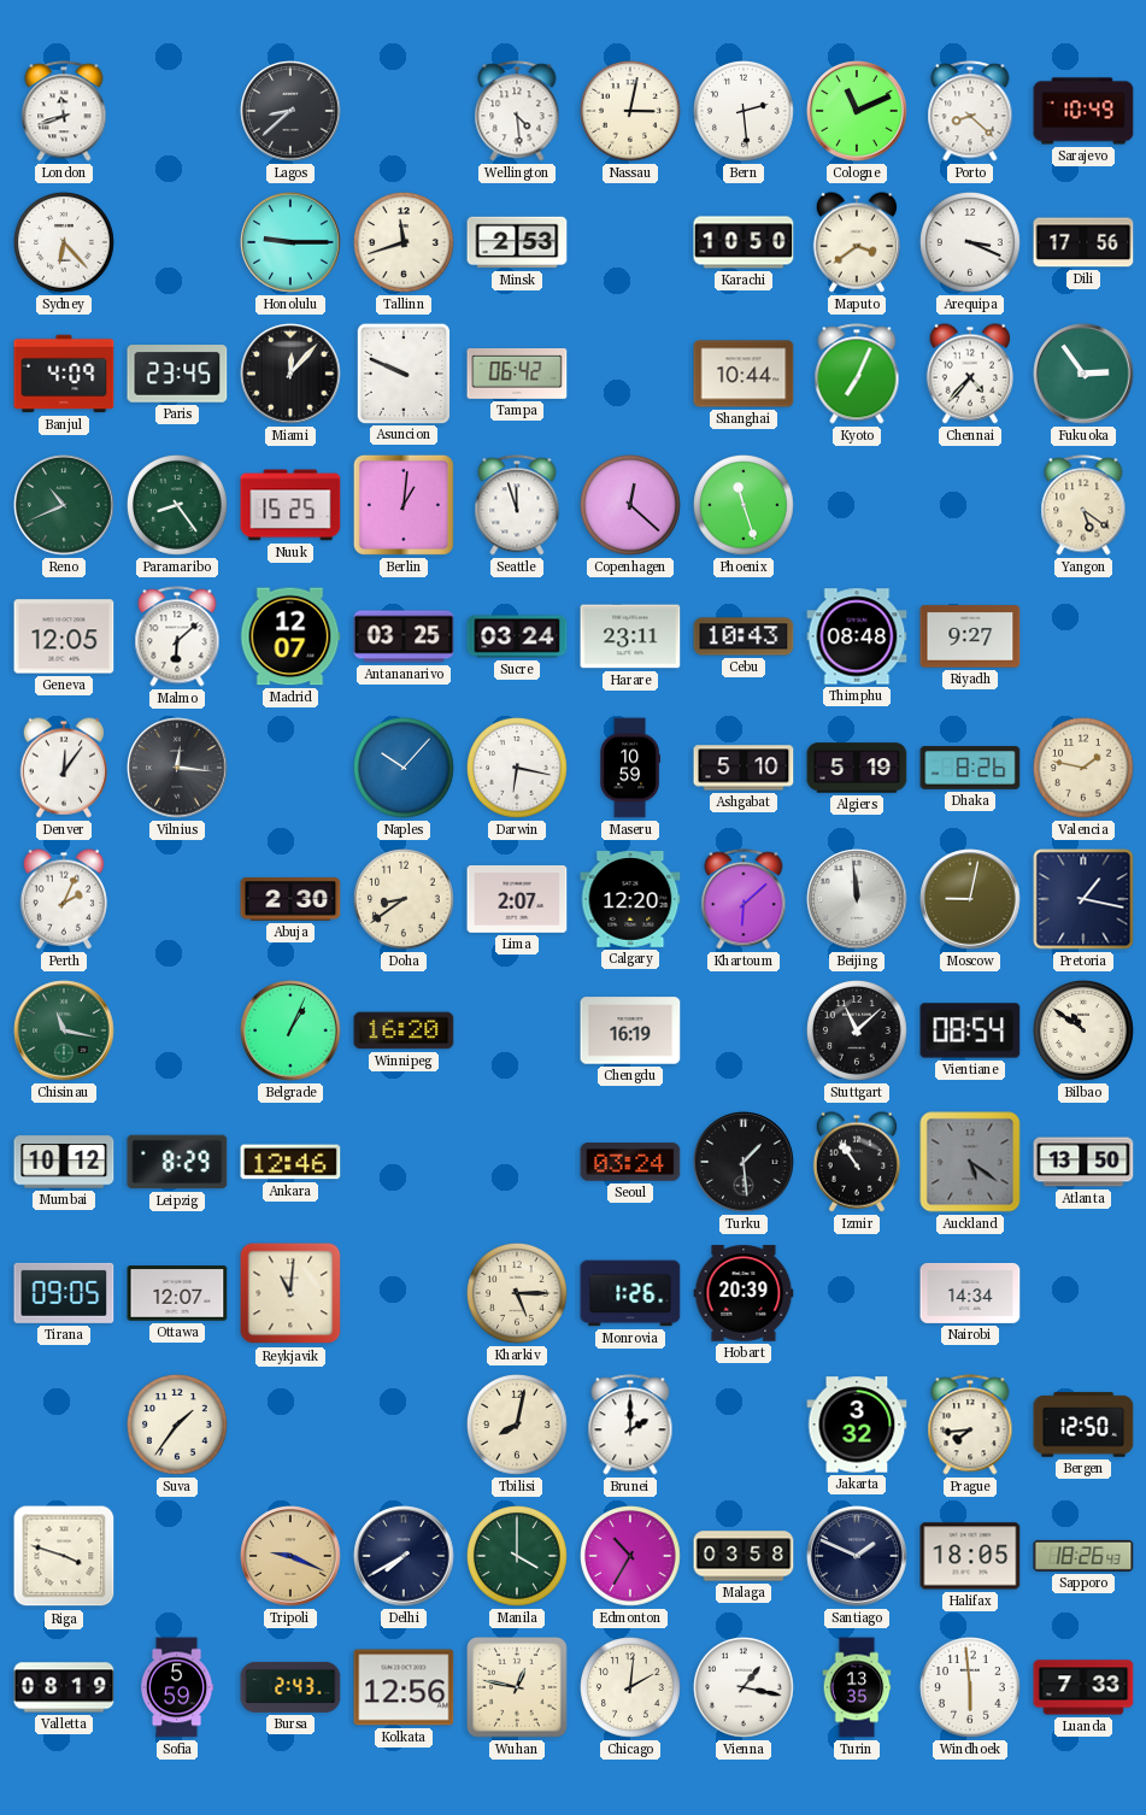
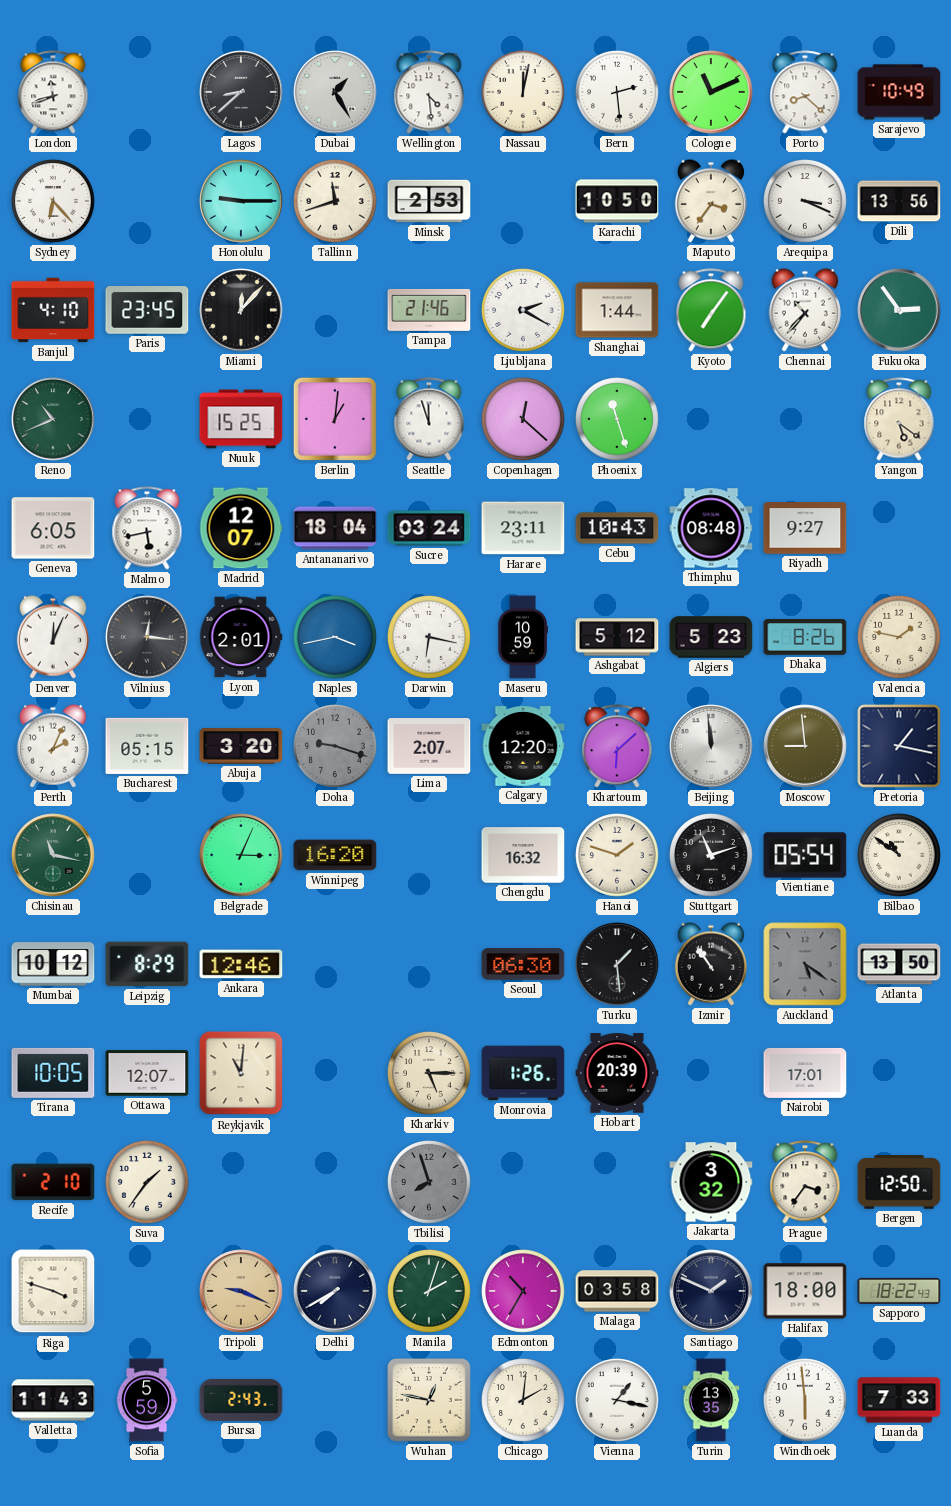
Dubai: none -> 1:25 (335, 92)
Nassau: 3:02 -> 12:02 (524, 93)
Maputo: 3:39 -> 3:36 (710, 201)
Dili: 17:56 -> 13:56 (899, 201)
Banjul: 4:09 -> 4:10 (53, 310)
Asuncion: 9:49 -> none (402, 372)
Tampa: 06:42 -> 21:46 (429, 310)
Ljubljana: none -> 2:20 (524, 311)
Shanghai: 10:44 -> 1:44 (617, 310)
Kyoto: 7:04 -> 7:06 (711, 310)
Chennai: 4:37 -> 10:37 (804, 310)
Paramaribo: 8:24 -> none (178, 506)
Geneva: 12:05 -> 6:05 (53, 528)
Malmo: 6:08 -> 5:43 (147, 528)
Antananarivo: 03:25 -> 18:04 (335, 528)
Denver: 12:06 -> 12:04 (52, 637)
Lyon: none -> 2:01 (241, 637)
Naples: 10:07 -> 3:43 (336, 638)
Ashgabat: 5:10 -> 5:12 (617, 637)
Algiers: 5:19 -> 5:23 (711, 637)
Bucharest: none -> 05:15 (147, 746)
Abuja: 2:30 -> 3:20 (241, 746)
Doha: 8:39 -> 9:18 (336, 747)
Doha dial: cream -> grey (336, 747)
Moscow: 9:02 -> 8:59 (805, 746)
Belgrade: 1:04 -> 3:04 (241, 855)
Chengdu: 16:19 -> 16:32 (523, 855)
Hanoi: none -> 1:48 (618, 856)
Stuttgart: 11:08 -> 11:12 (712, 856)
Vientiane: 08:54 -> 05:54 (805, 855)
Seoul: 03:24 -> 06:30 (523, 964)
Tirana: 09:05 -> 10:05 (53, 1073)
Nairobi: 14:34 -> 17:01 (805, 1073)
Recife: none -> 2:10 (53, 1182)
Tbilisi: 8:02 -> 7:57 (430, 1183)
Tbilisi dial: cream -> grey (430, 1183)
Brunei: 2:00 -> none (630, 1425)
Prague: 7:44 -> 3:36 (805, 1182)
Manila: 4:00 -> 2:03 (430, 1292)
Halifax: 18:05 -> 18:00 (805, 1291)
Sapporo: 18:26 -> 18:22 (899, 1291)
Valletta: 08:19 -> 11:43 (53, 1400)
Kolkata: 12:56 -> none (404, 1687)
